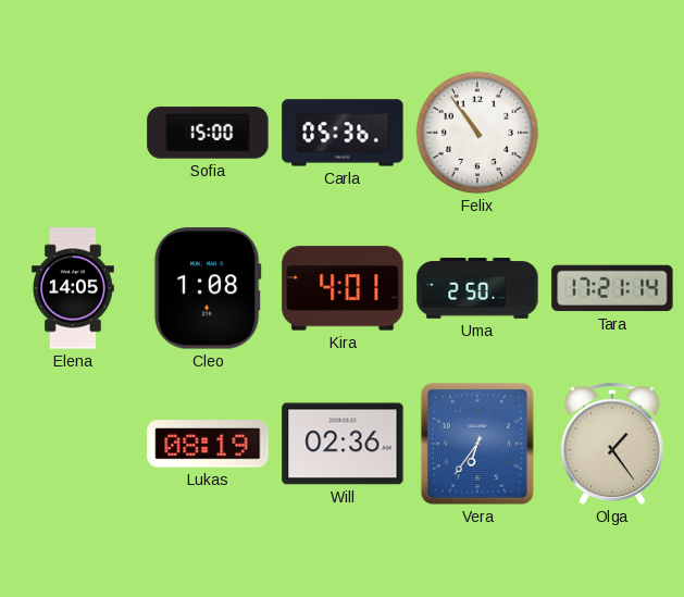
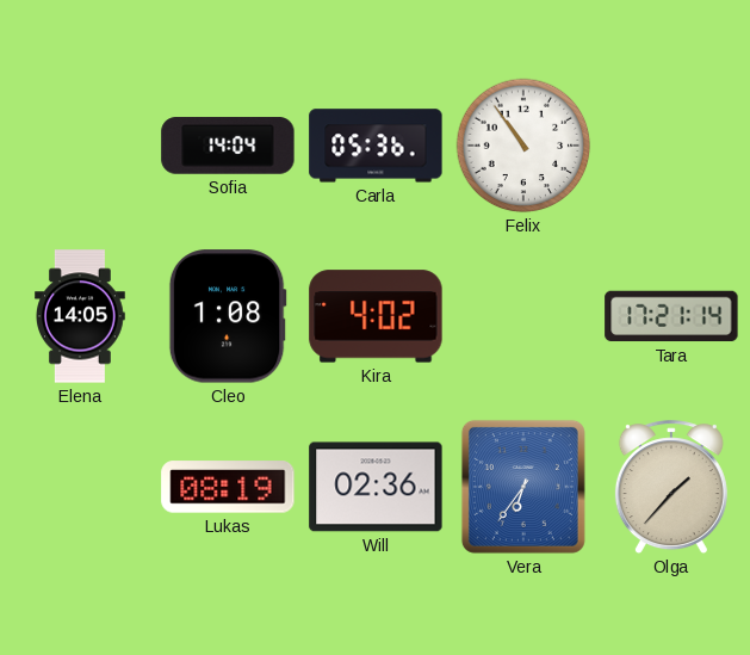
Sofia: 15:00 -> 14:04 (228, 146)
Kira: 4:01 -> 4:02 (376, 316)
Uma: 2:50 -> none (477, 288)
Olga: 1:24 -> 1:37 (671, 488)
